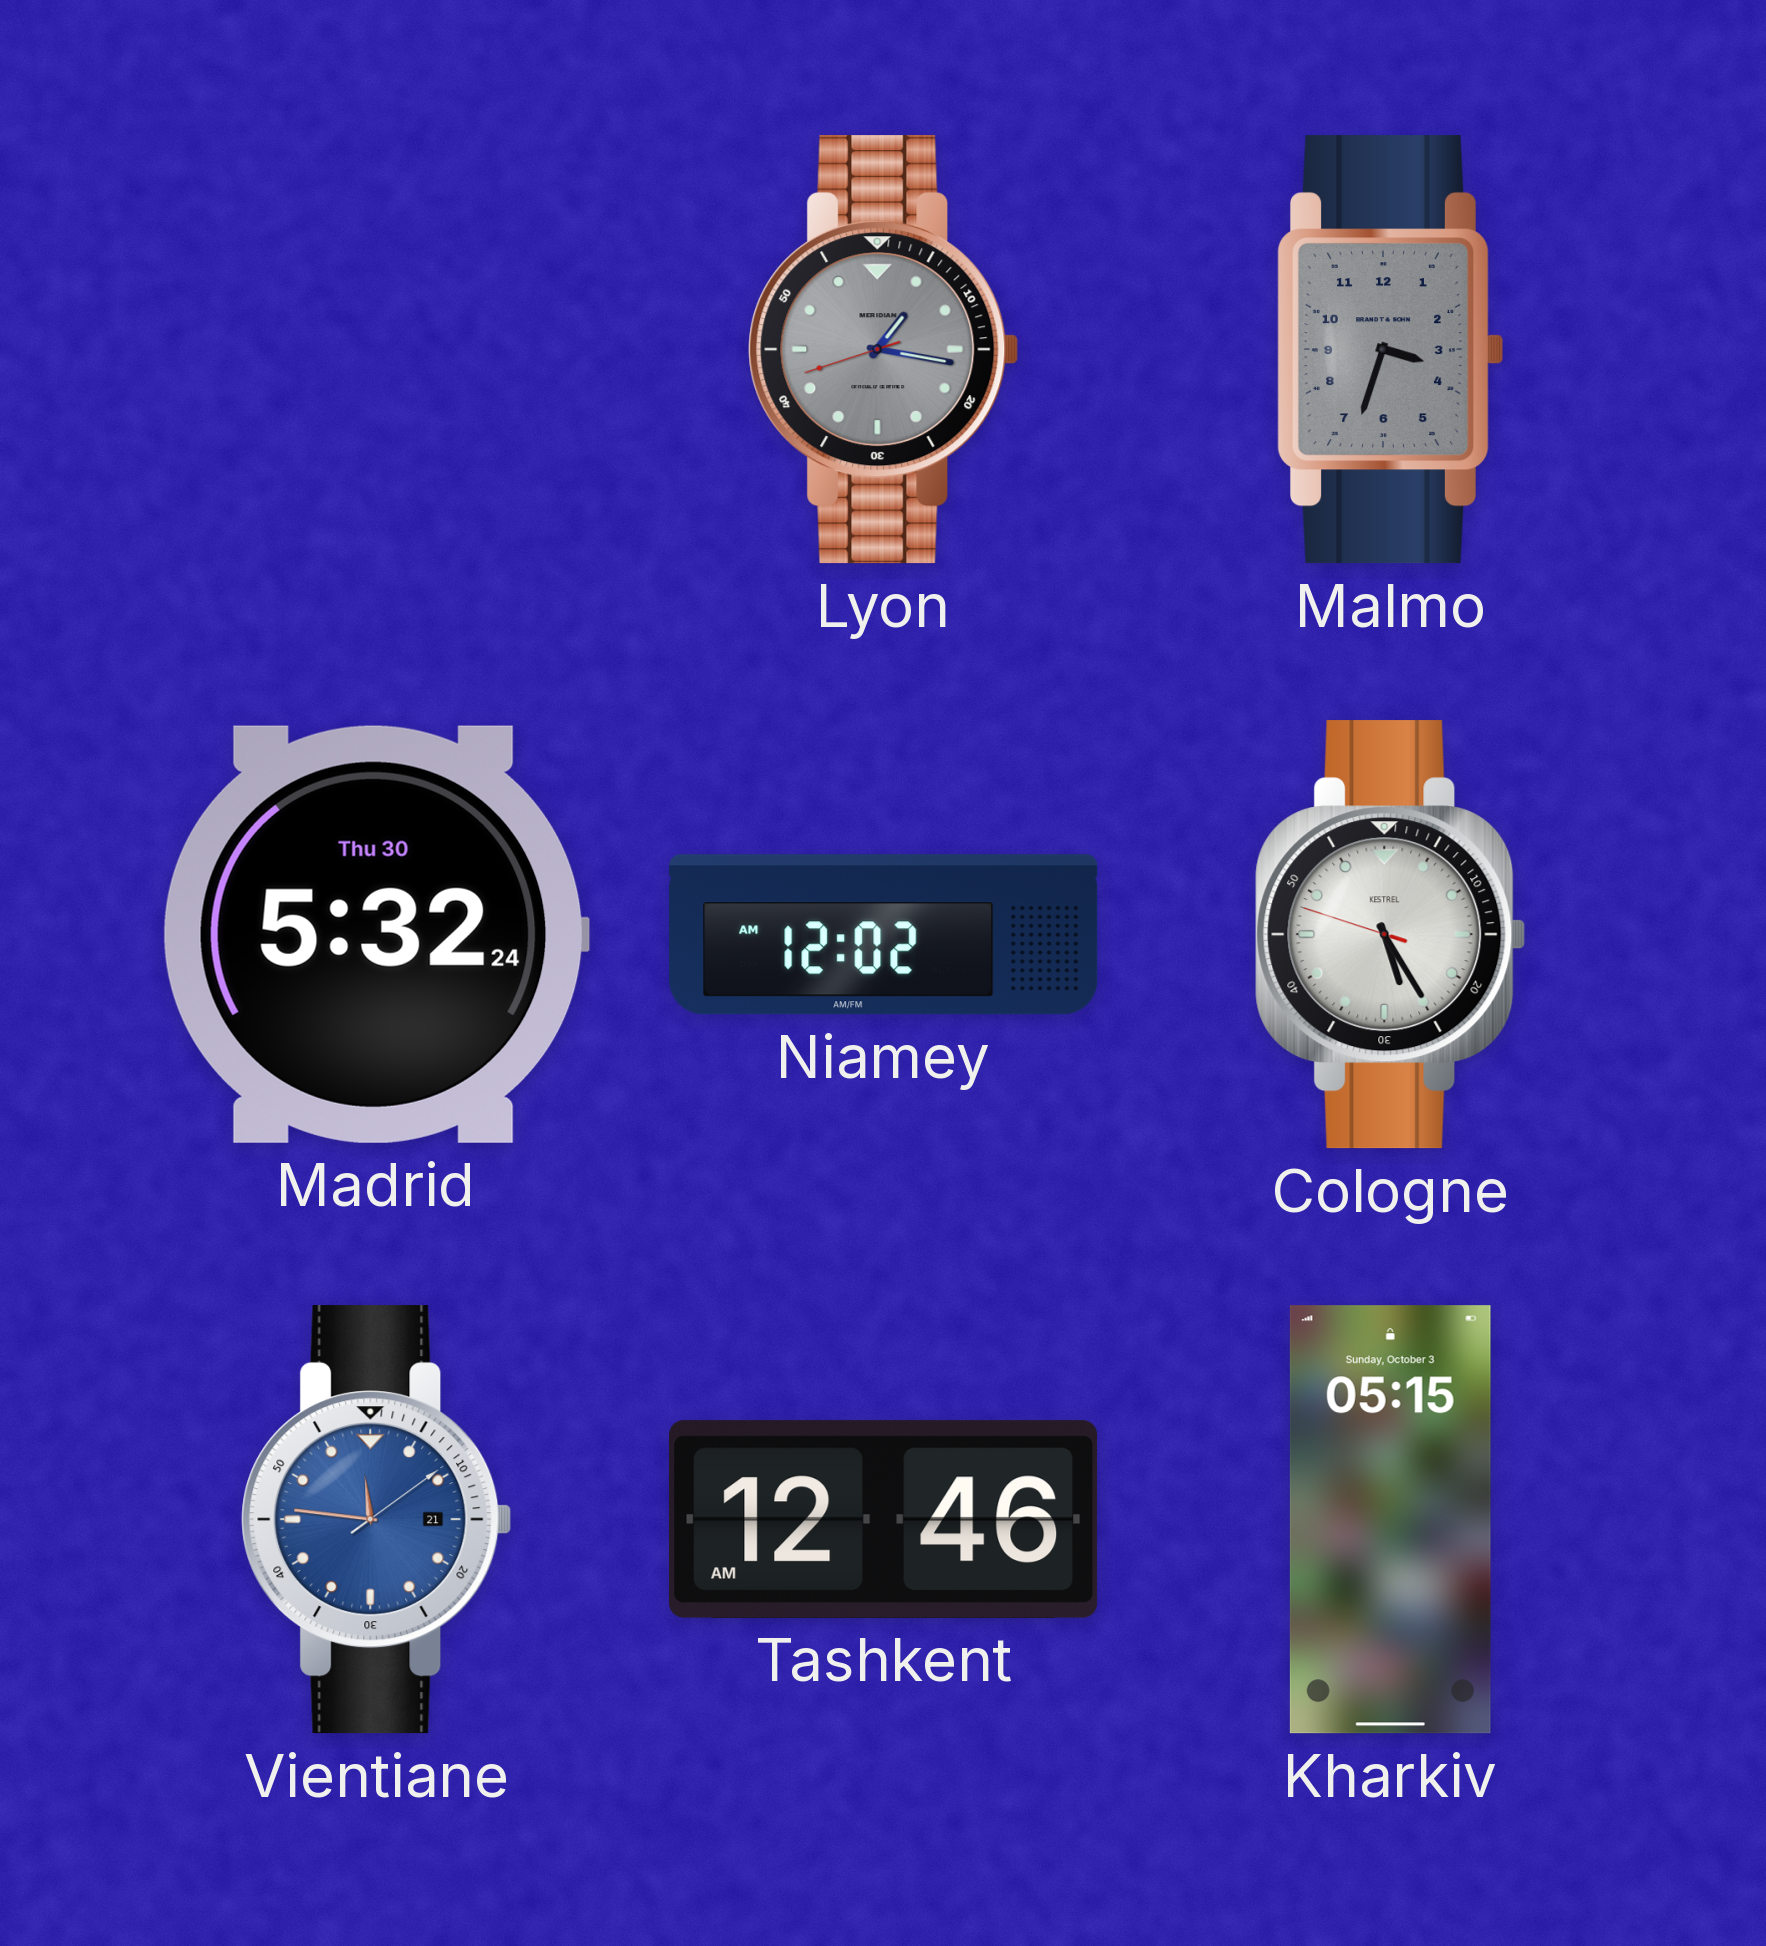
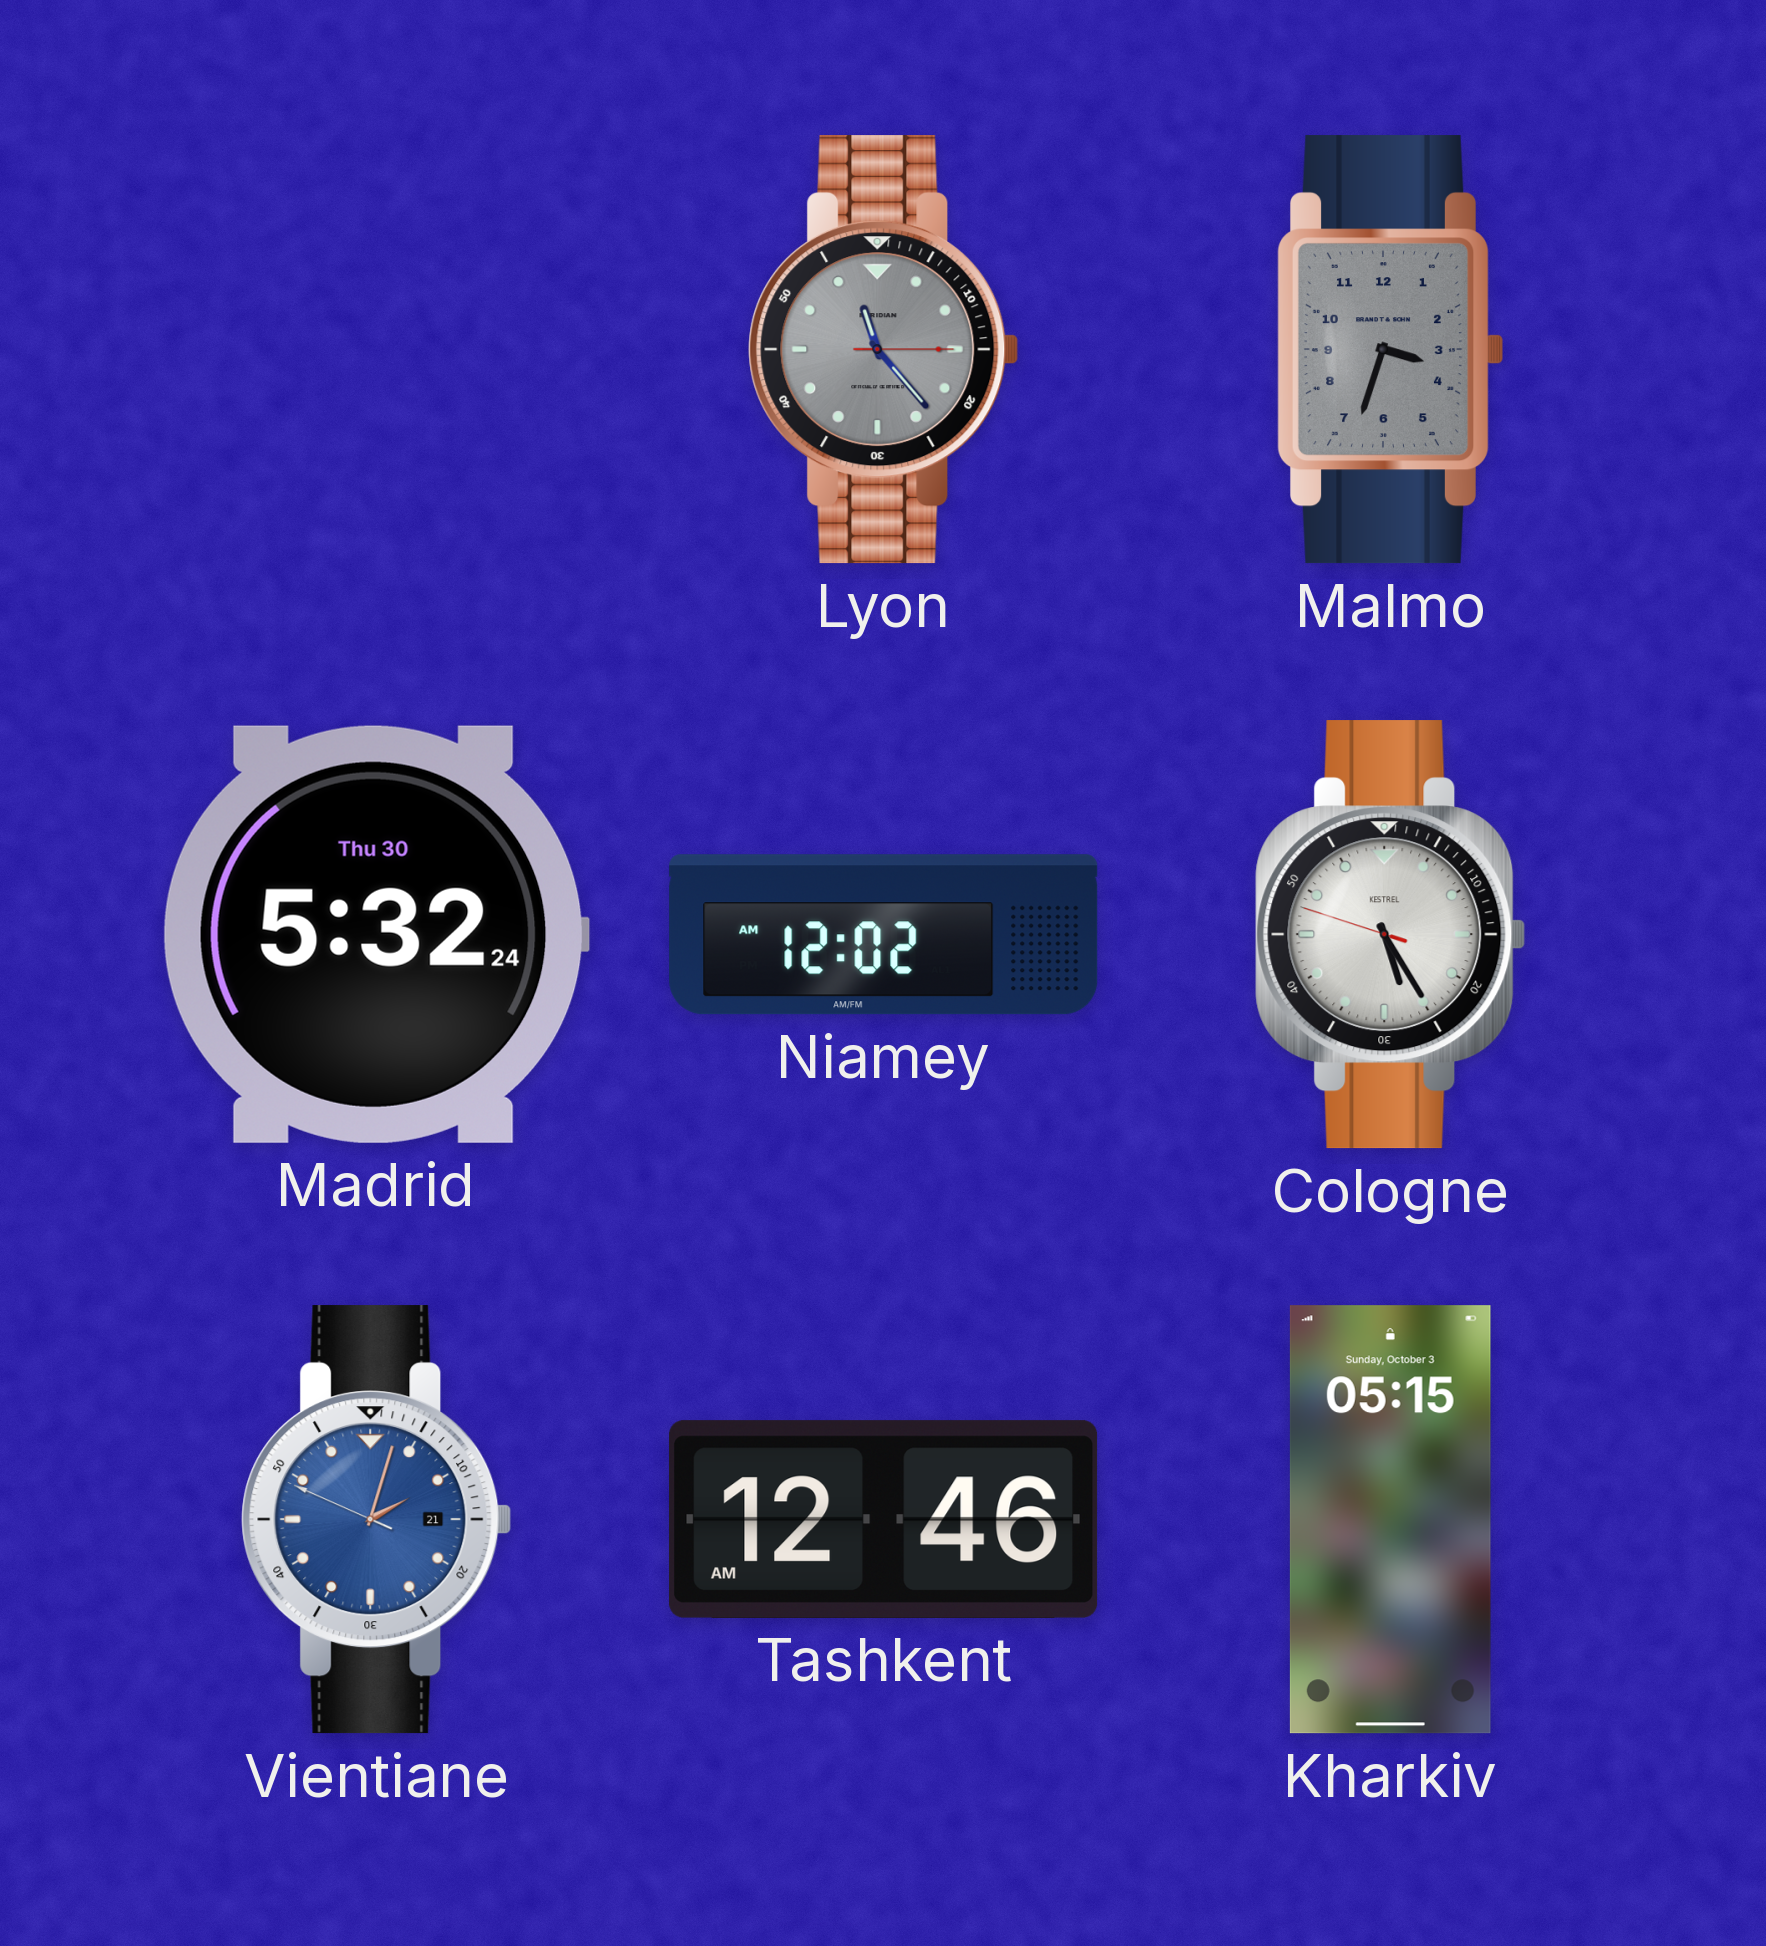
Lyon: 1:16 -> 11:23 (884, 350)
Vientiane: 11:46 -> 2:02 (377, 1520)
